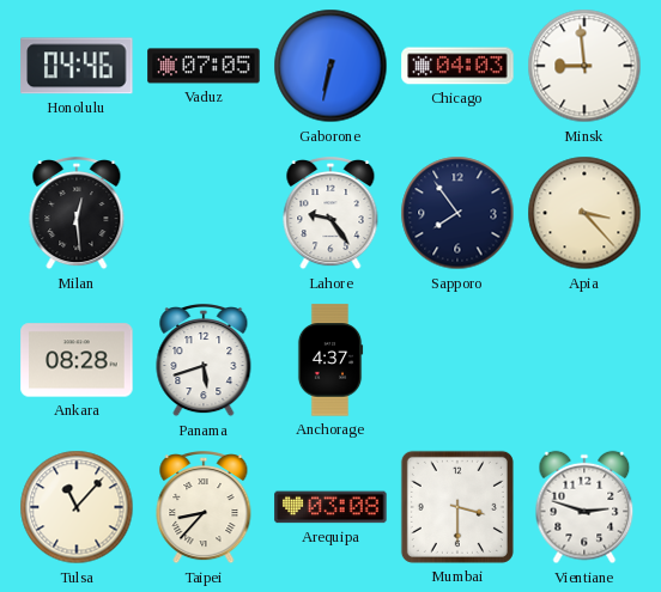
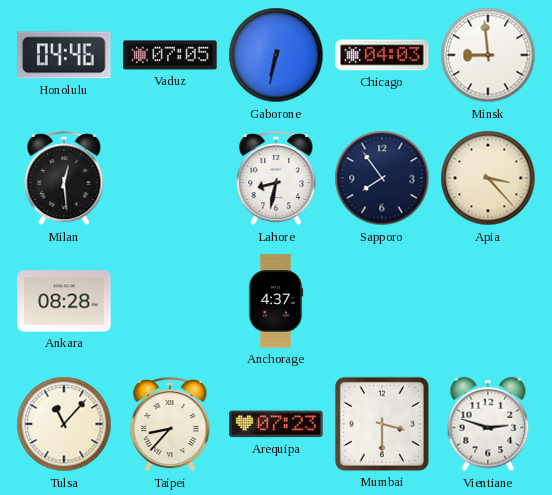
Lahore: 9:24 -> 8:32 (276, 179)
Panama: 5:42 -> none (204, 361)
Arequipa: 03:08 -> 07:23 (276, 424)
